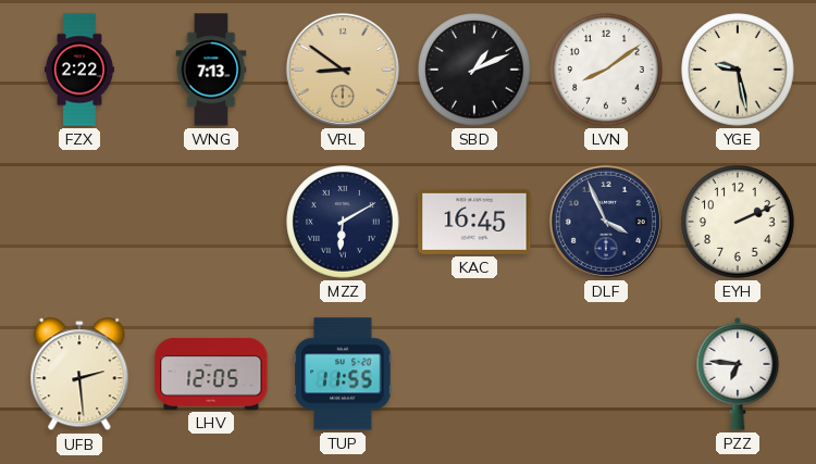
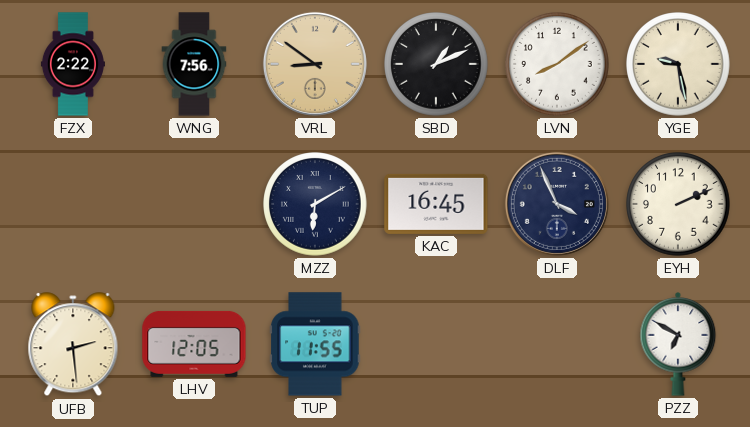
WNG: 7:13 -> 7:56 (194, 64)
PZZ: 6:46 -> 6:50 (678, 344)
